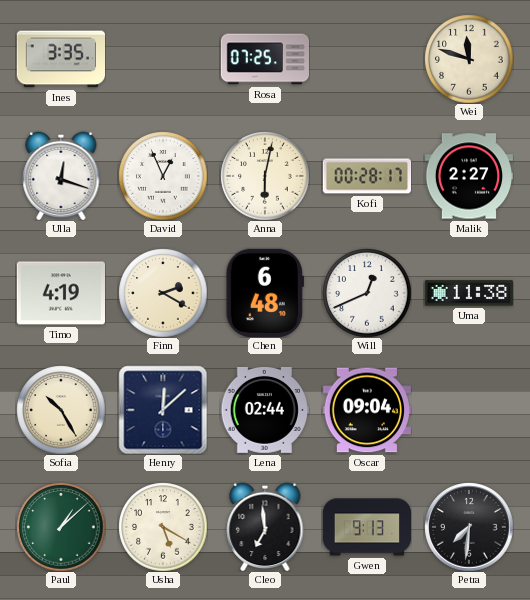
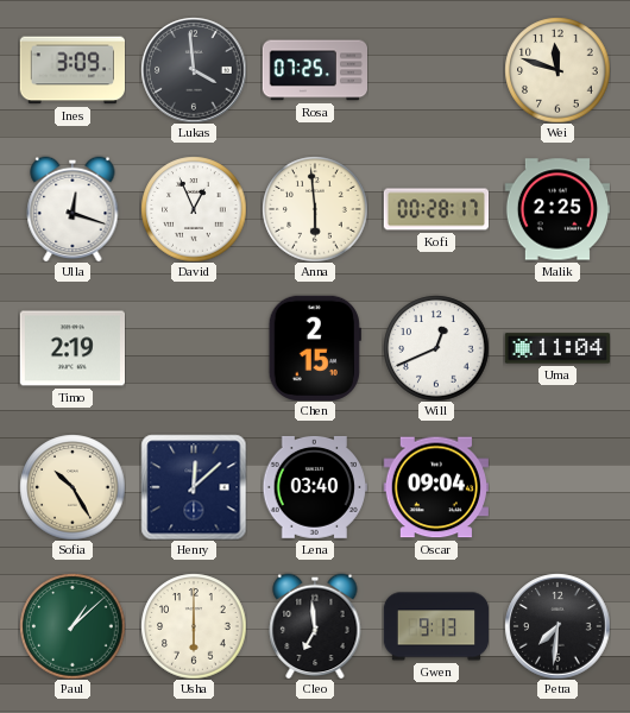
Ines: 3:35 -> 3:09 (71, 70)
Lukas: none -> 3:59 (194, 70)
Anna: 6:02 -> 5:59 (315, 209)
Malik: 2:27 -> 2:25 (556, 209)
Timo: 4:19 -> 2:19 (71, 348)
Finn: 2:20 -> none (163, 293)
Chen: 6:48 -> 2:15 (315, 347)
Uma: 11:38 -> 11:04 (556, 348)
Lena: 02:44 -> 03:40 (314, 487)
Usha: 5:20 -> 6:00 (194, 626)
